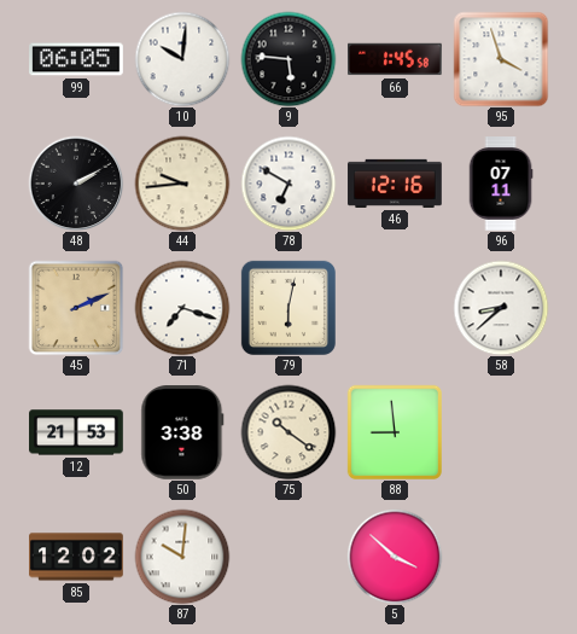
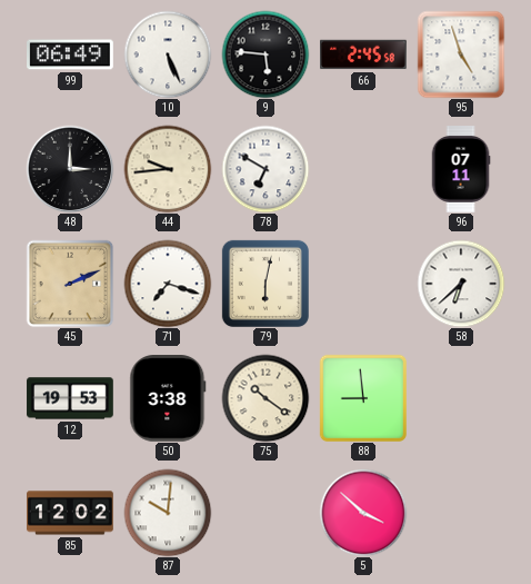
99: 06:05 -> 06:49 (70, 55)
10: 10:01 -> 5:26 (168, 55)
66: 1:45 -> 2:45 (363, 55)
95: 3:57 -> 4:57 (461, 55)
48: 2:10 -> 3:00 (70, 169)
46: 12:16 -> none (395, 184)
58: 8:38 -> 6:38 (461, 284)
12: 21:53 -> 19:53 (70, 398)
